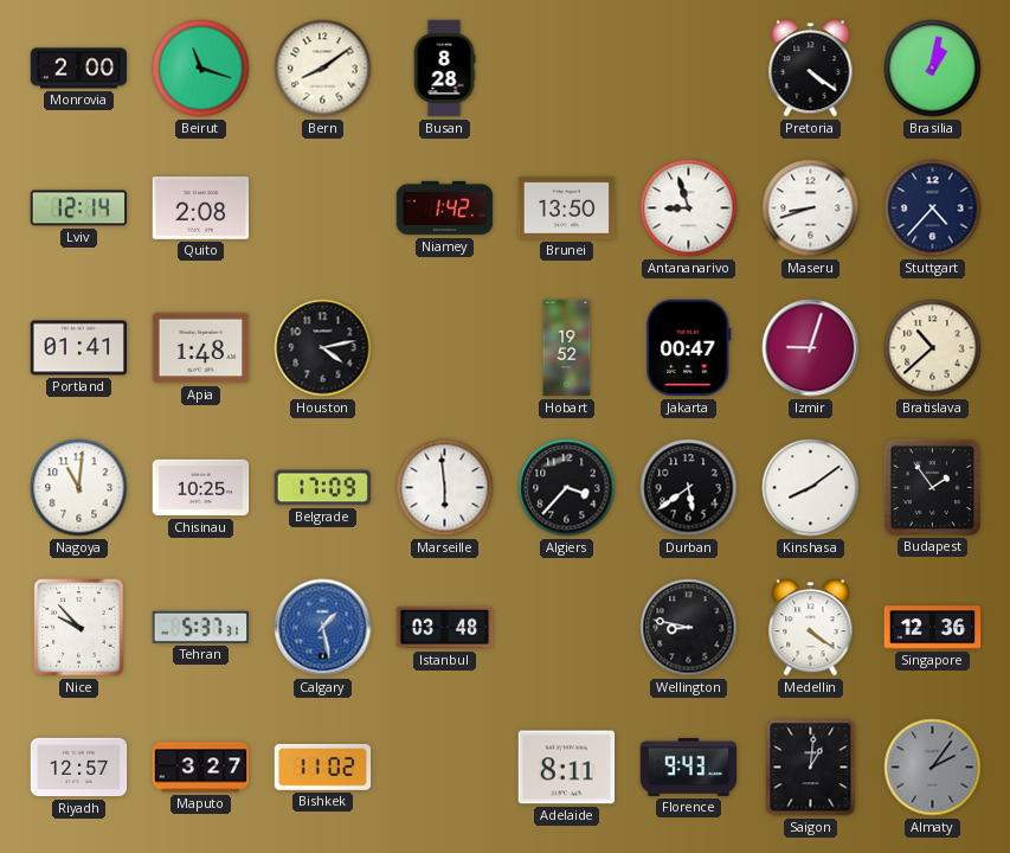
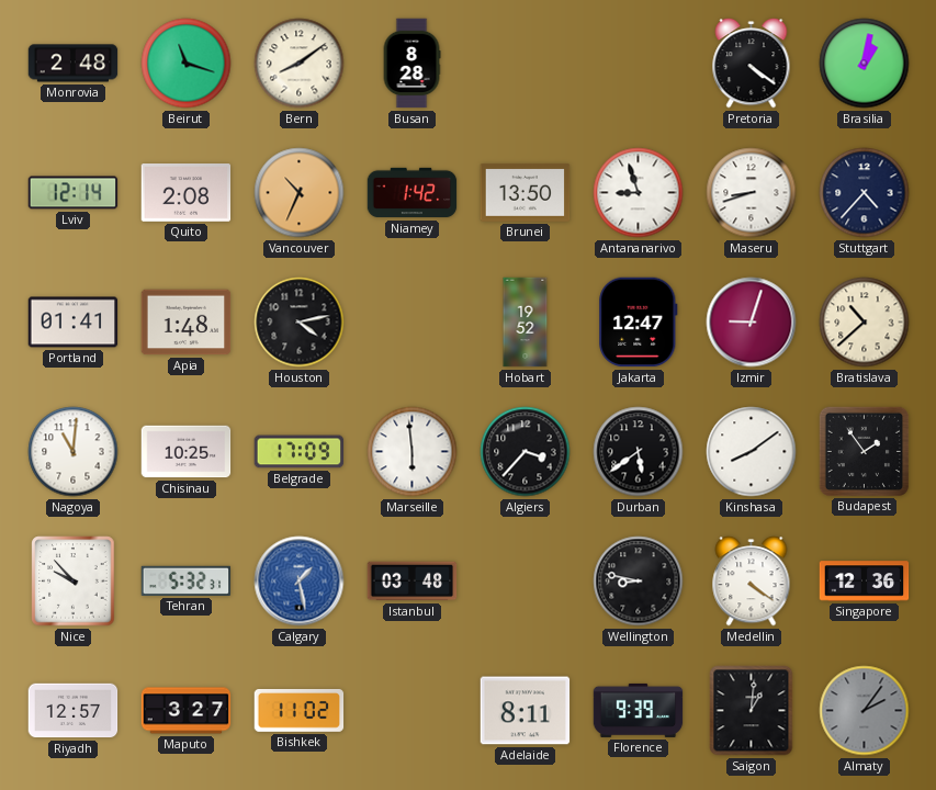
Monrovia: 2:00 -> 2:48 (74, 64)
Vancouver: none -> 10:34 (300, 193)
Jakarta: 00:47 -> 12:47 (639, 323)
Tehran: 5:37 -> 5:32 (187, 580)
Florence: 9:43 -> 9:39 (639, 710)
